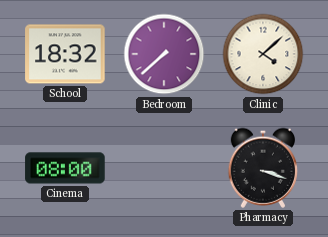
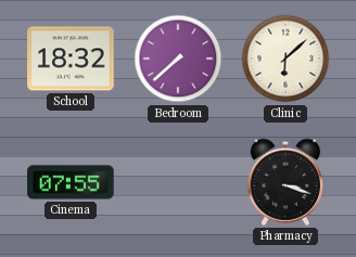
Clinic: 4:08 -> 6:08 (285, 59)
Cinema: 08:00 -> 07:55 (71, 182)
